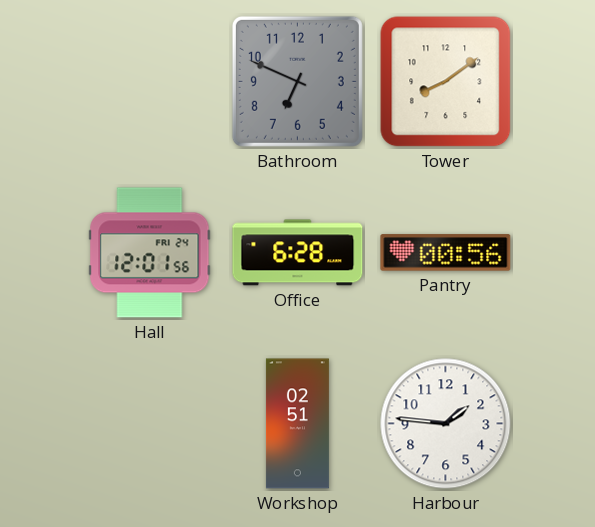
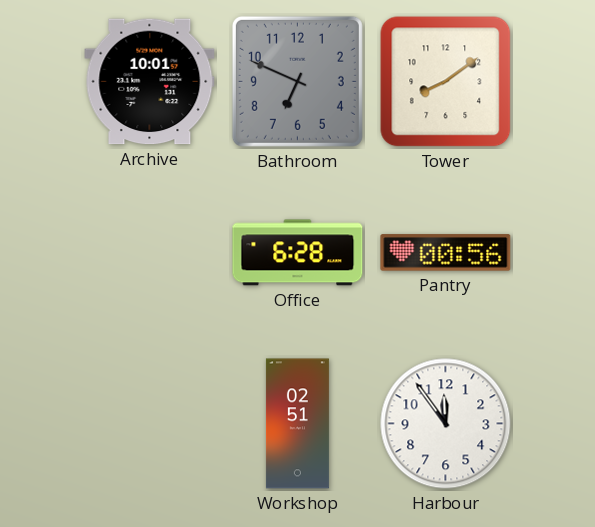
Archive: none -> 10:01 (150, 82)
Hall: 12:01 -> none (150, 253)
Harbour: 1:46 -> 11:54 (446, 424)
